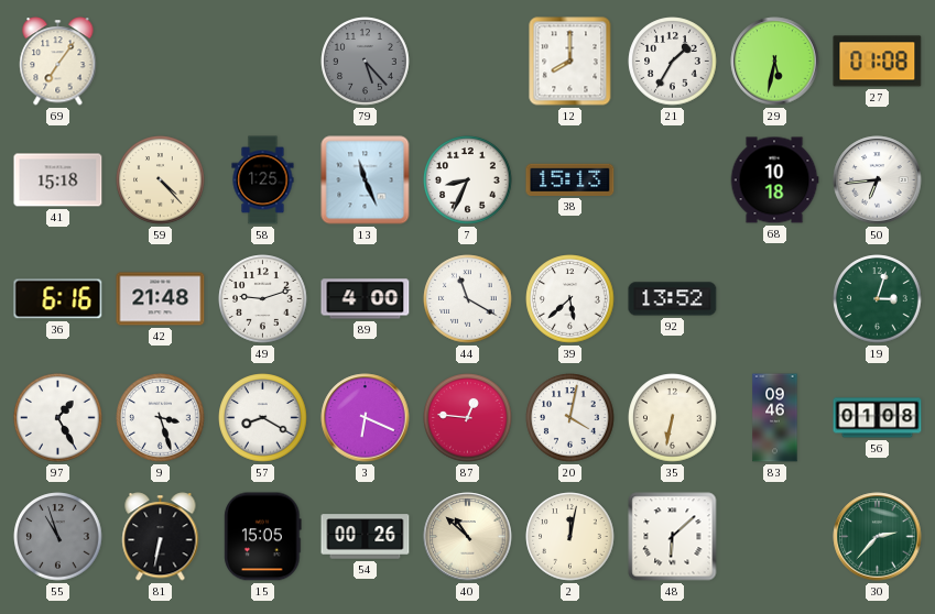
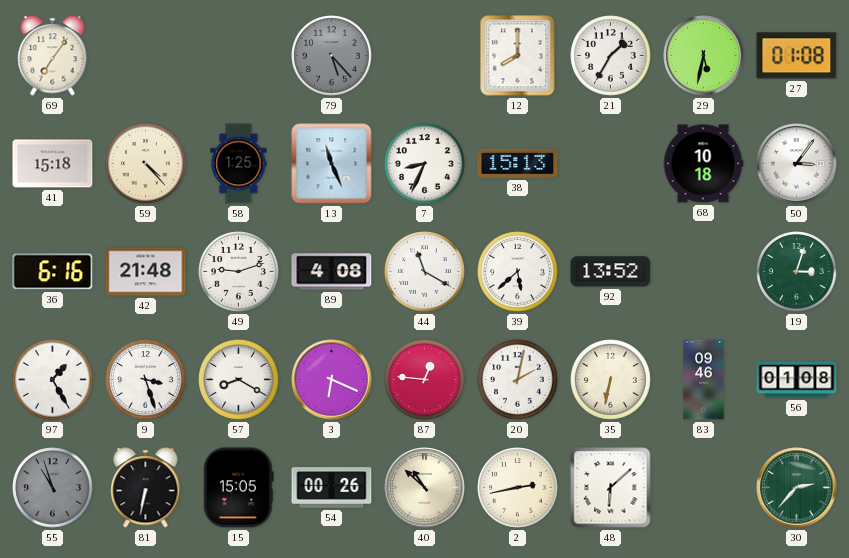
50: 6:44 -> 3:06 (797, 164)
89: 4:00 -> 4:08 (332, 272)
20: 4:02 -> 2:02 (518, 380)
2: 12:02 -> 2:43 (518, 488)
